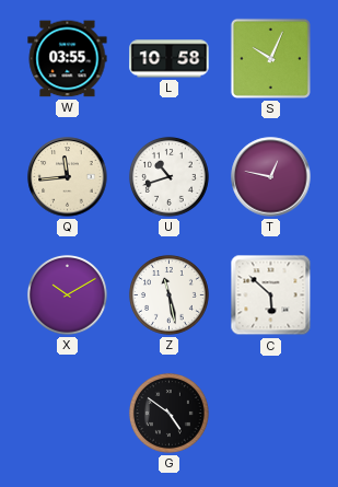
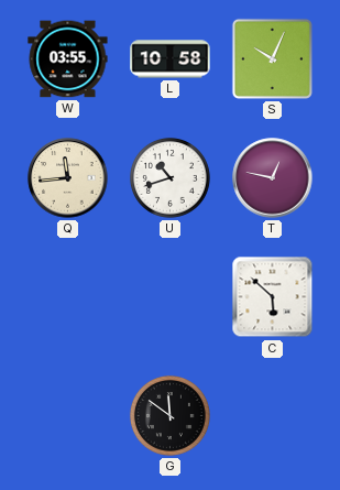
X: 10:10 -> none (67, 294)
Z: 11:28 -> none (168, 294)
G: 4:51 -> 11:51 (169, 415)
